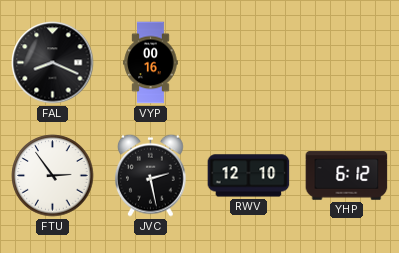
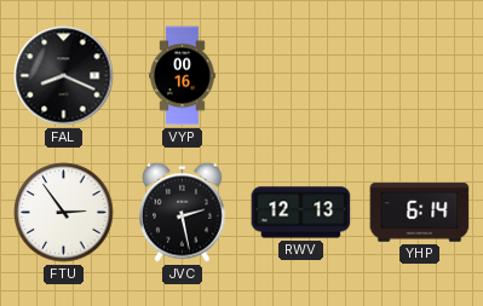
RWV: 12:10 -> 12:13 (301, 213)
YHP: 6:12 -> 6:14 (420, 213)
